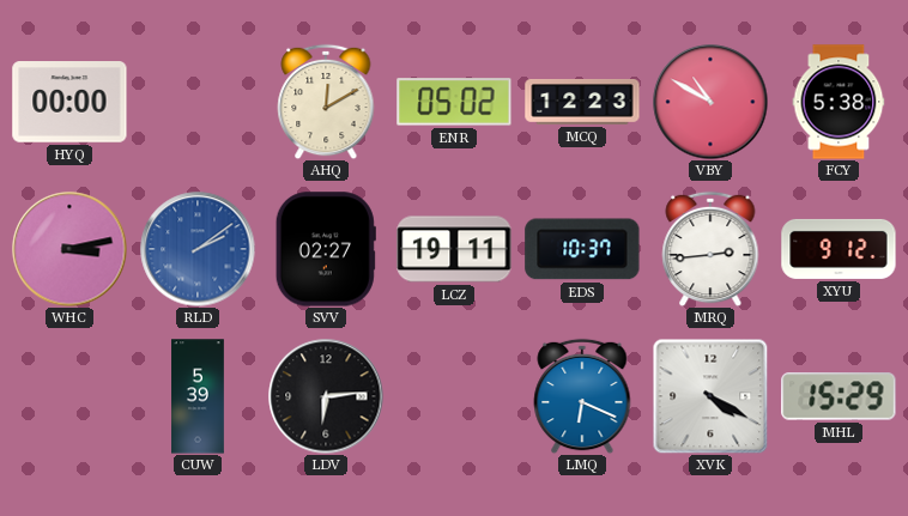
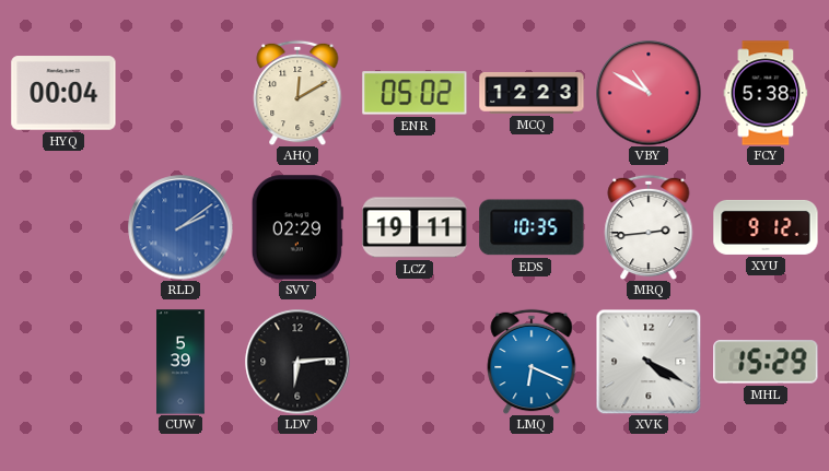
HYQ: 00:00 -> 00:04 (63, 93)
WHC: 3:13 -> none (69, 249)
SVV: 02:27 -> 02:29 (297, 227)
EDS: 10:37 -> 10:35 (532, 227)
